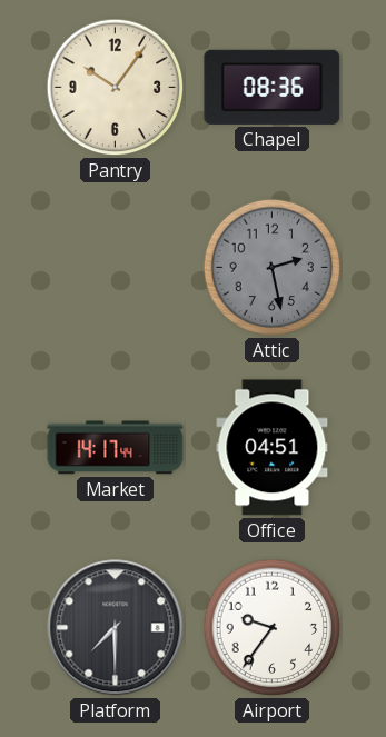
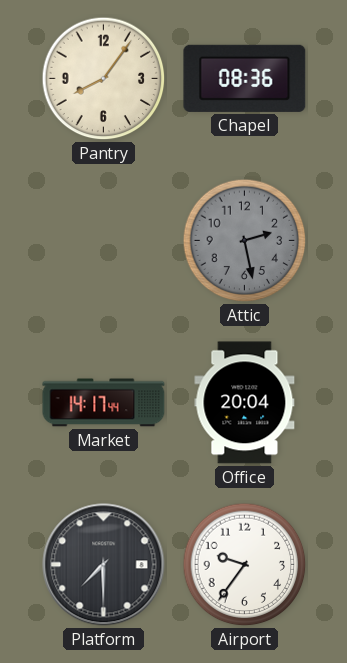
Pantry: 10:06 -> 8:06 (104, 79)
Office: 04:51 -> 20:04 (245, 403)
